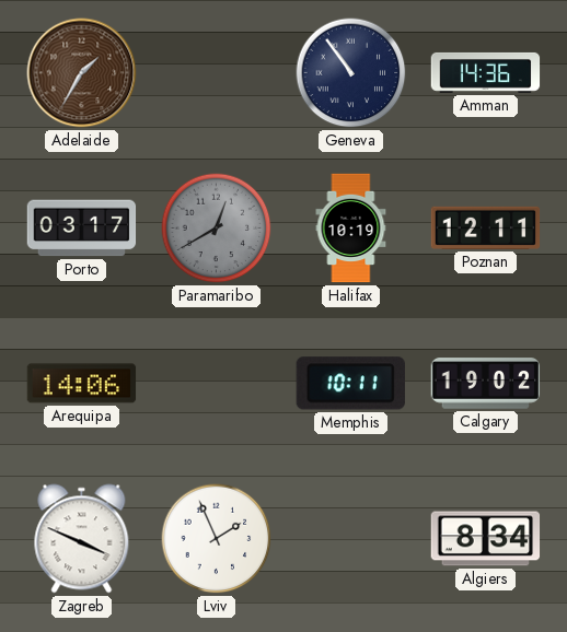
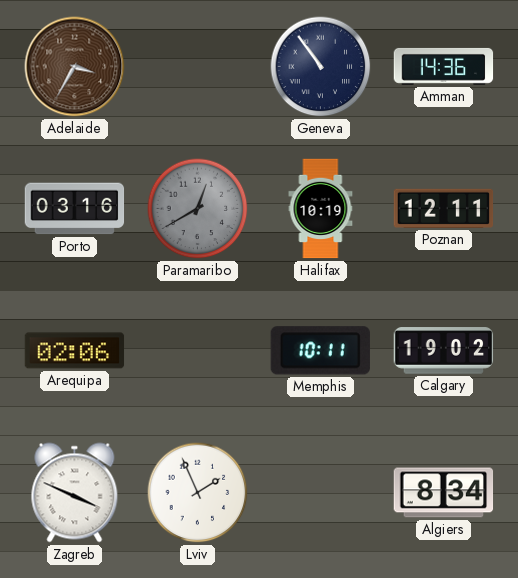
Adelaide: 1:35 -> 3:35 (75, 67)
Porto: 03:17 -> 03:16 (75, 209)
Arequipa: 14:06 -> 02:06 (75, 351)
